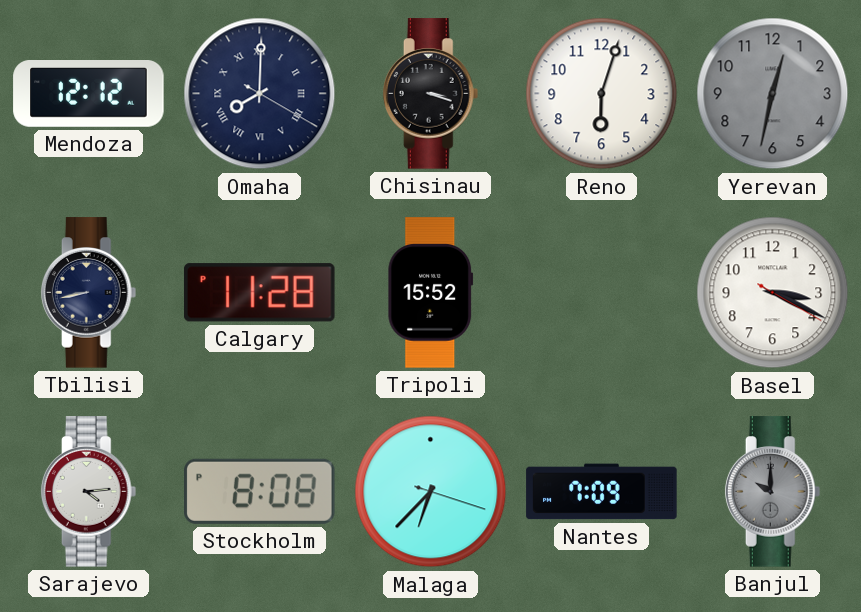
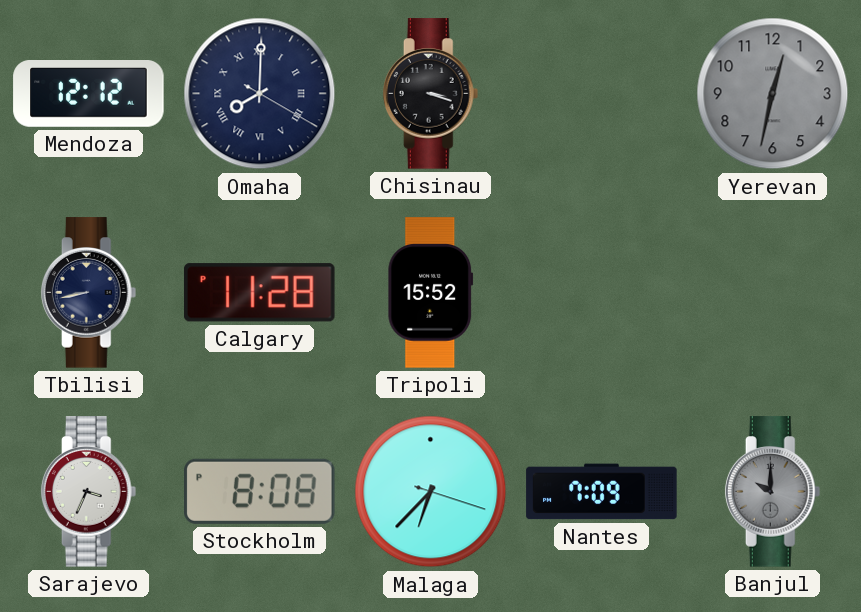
Reno: 6:03 -> none (602, 94)
Basel: 3:19 -> none (773, 293)
Sarajevo: 4:14 -> 3:34 (89, 492)
